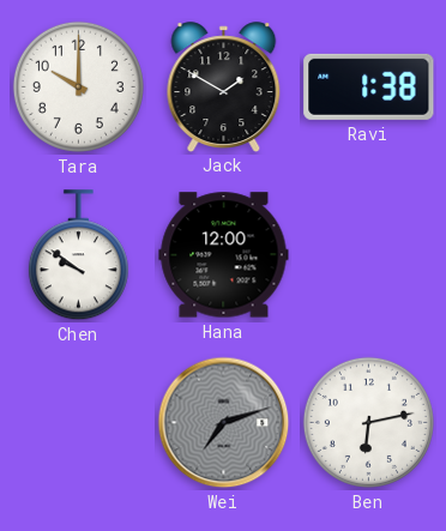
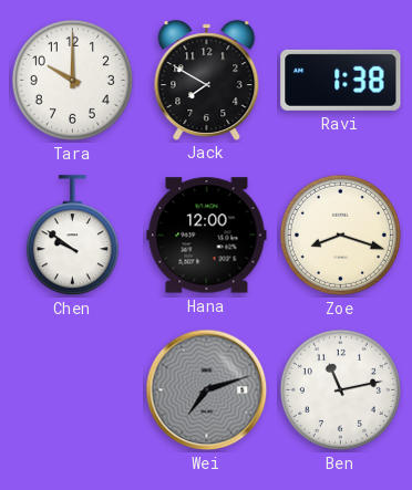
Jack: 1:50 -> 7:50 (207, 80)
Zoe: none -> 8:18 (340, 234)
Ben: 6:13 -> 11:13 (340, 389)
